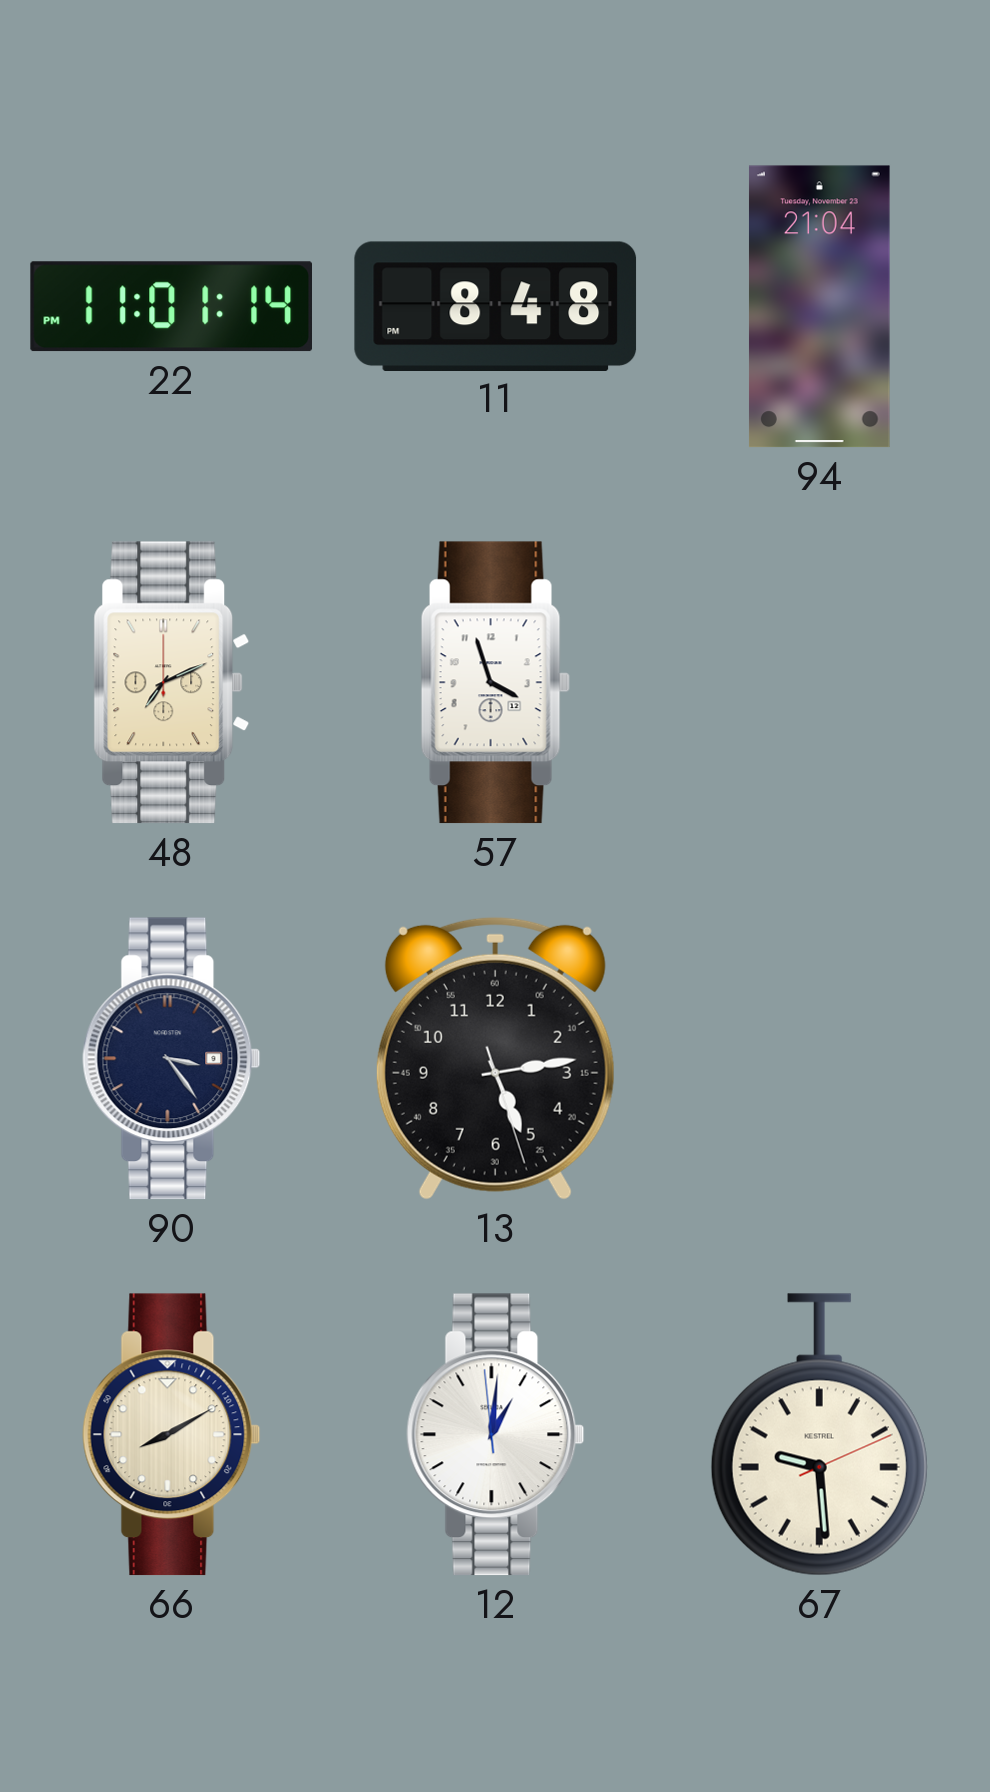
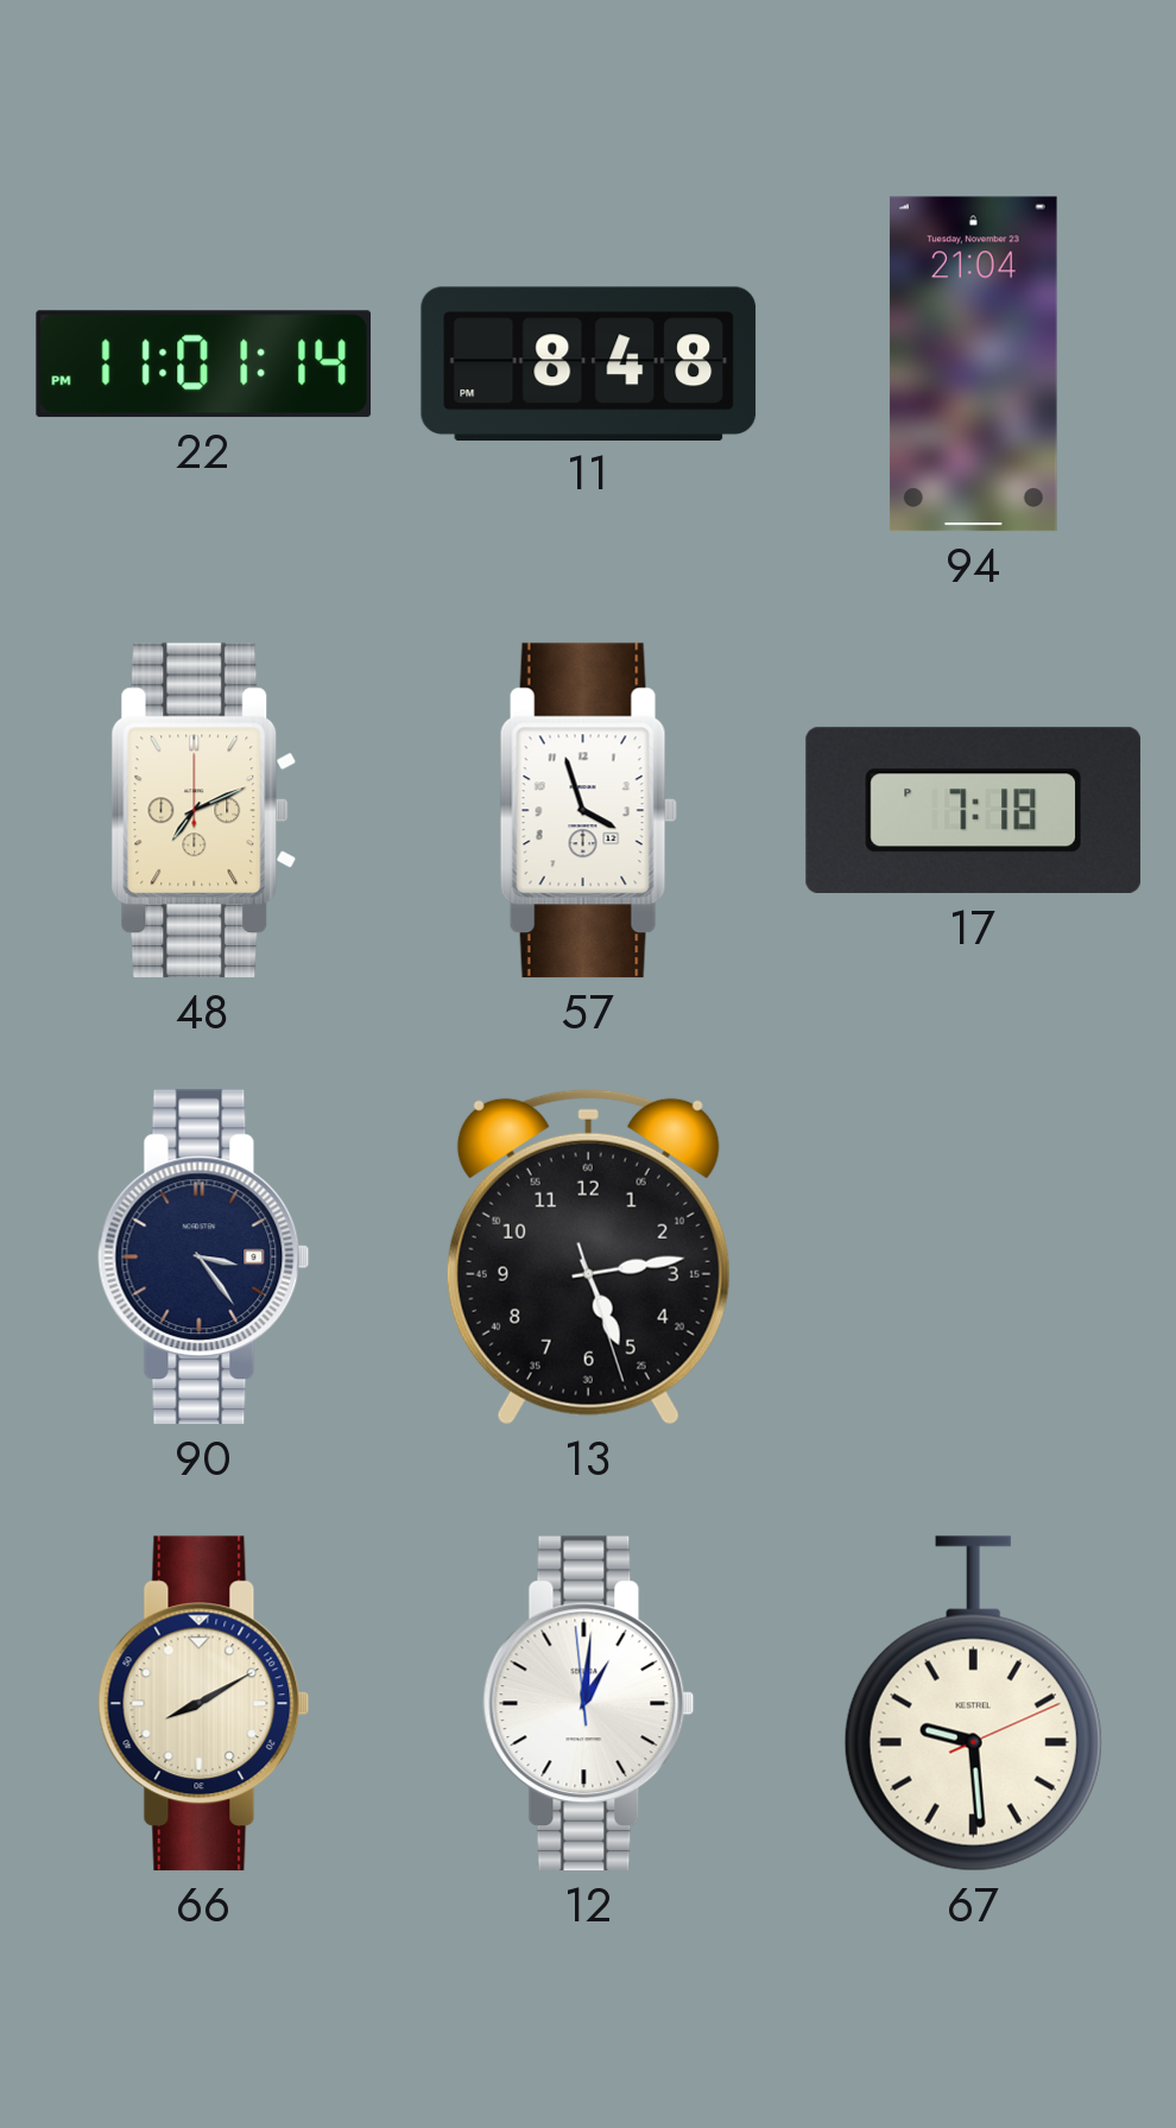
17: none -> 7:18 (973, 811)
